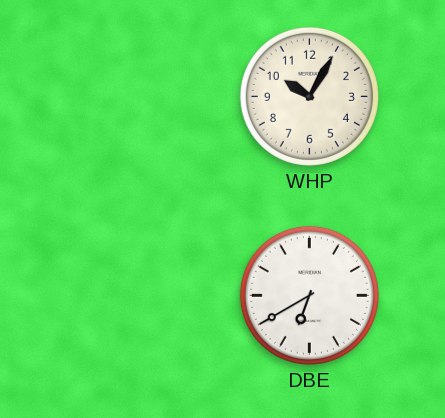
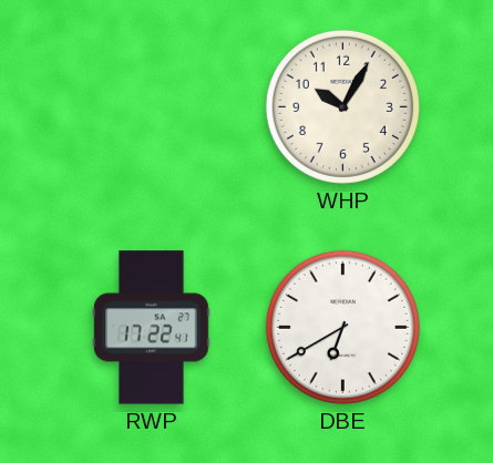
RWP: none -> 17:22 (152, 328)
